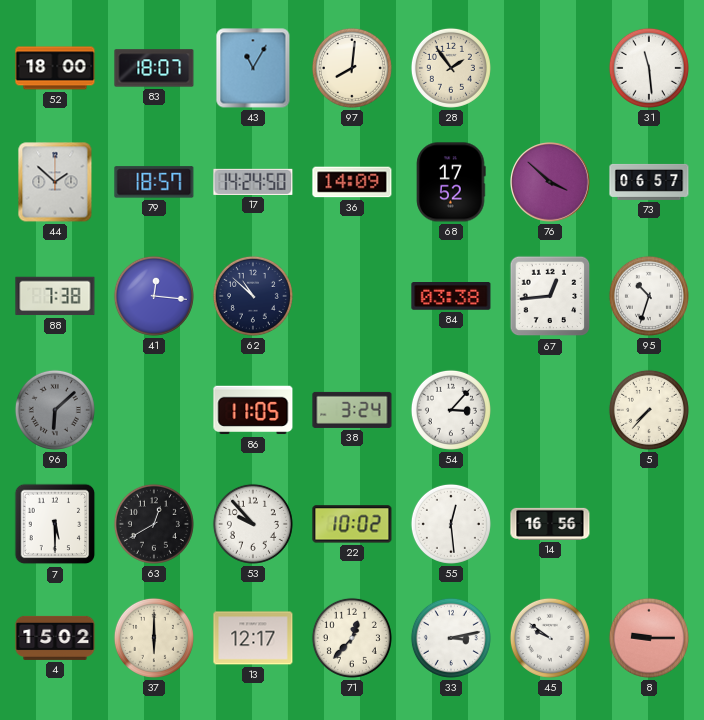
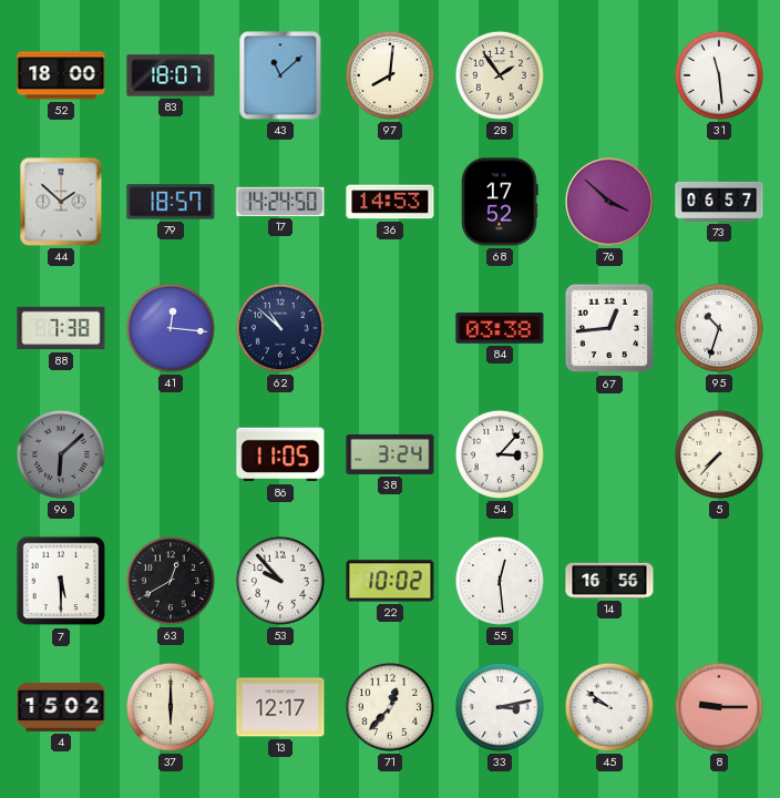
43: 11:05 -> 11:08 (280, 75)
36: 14:09 -> 14:53 (390, 202)
